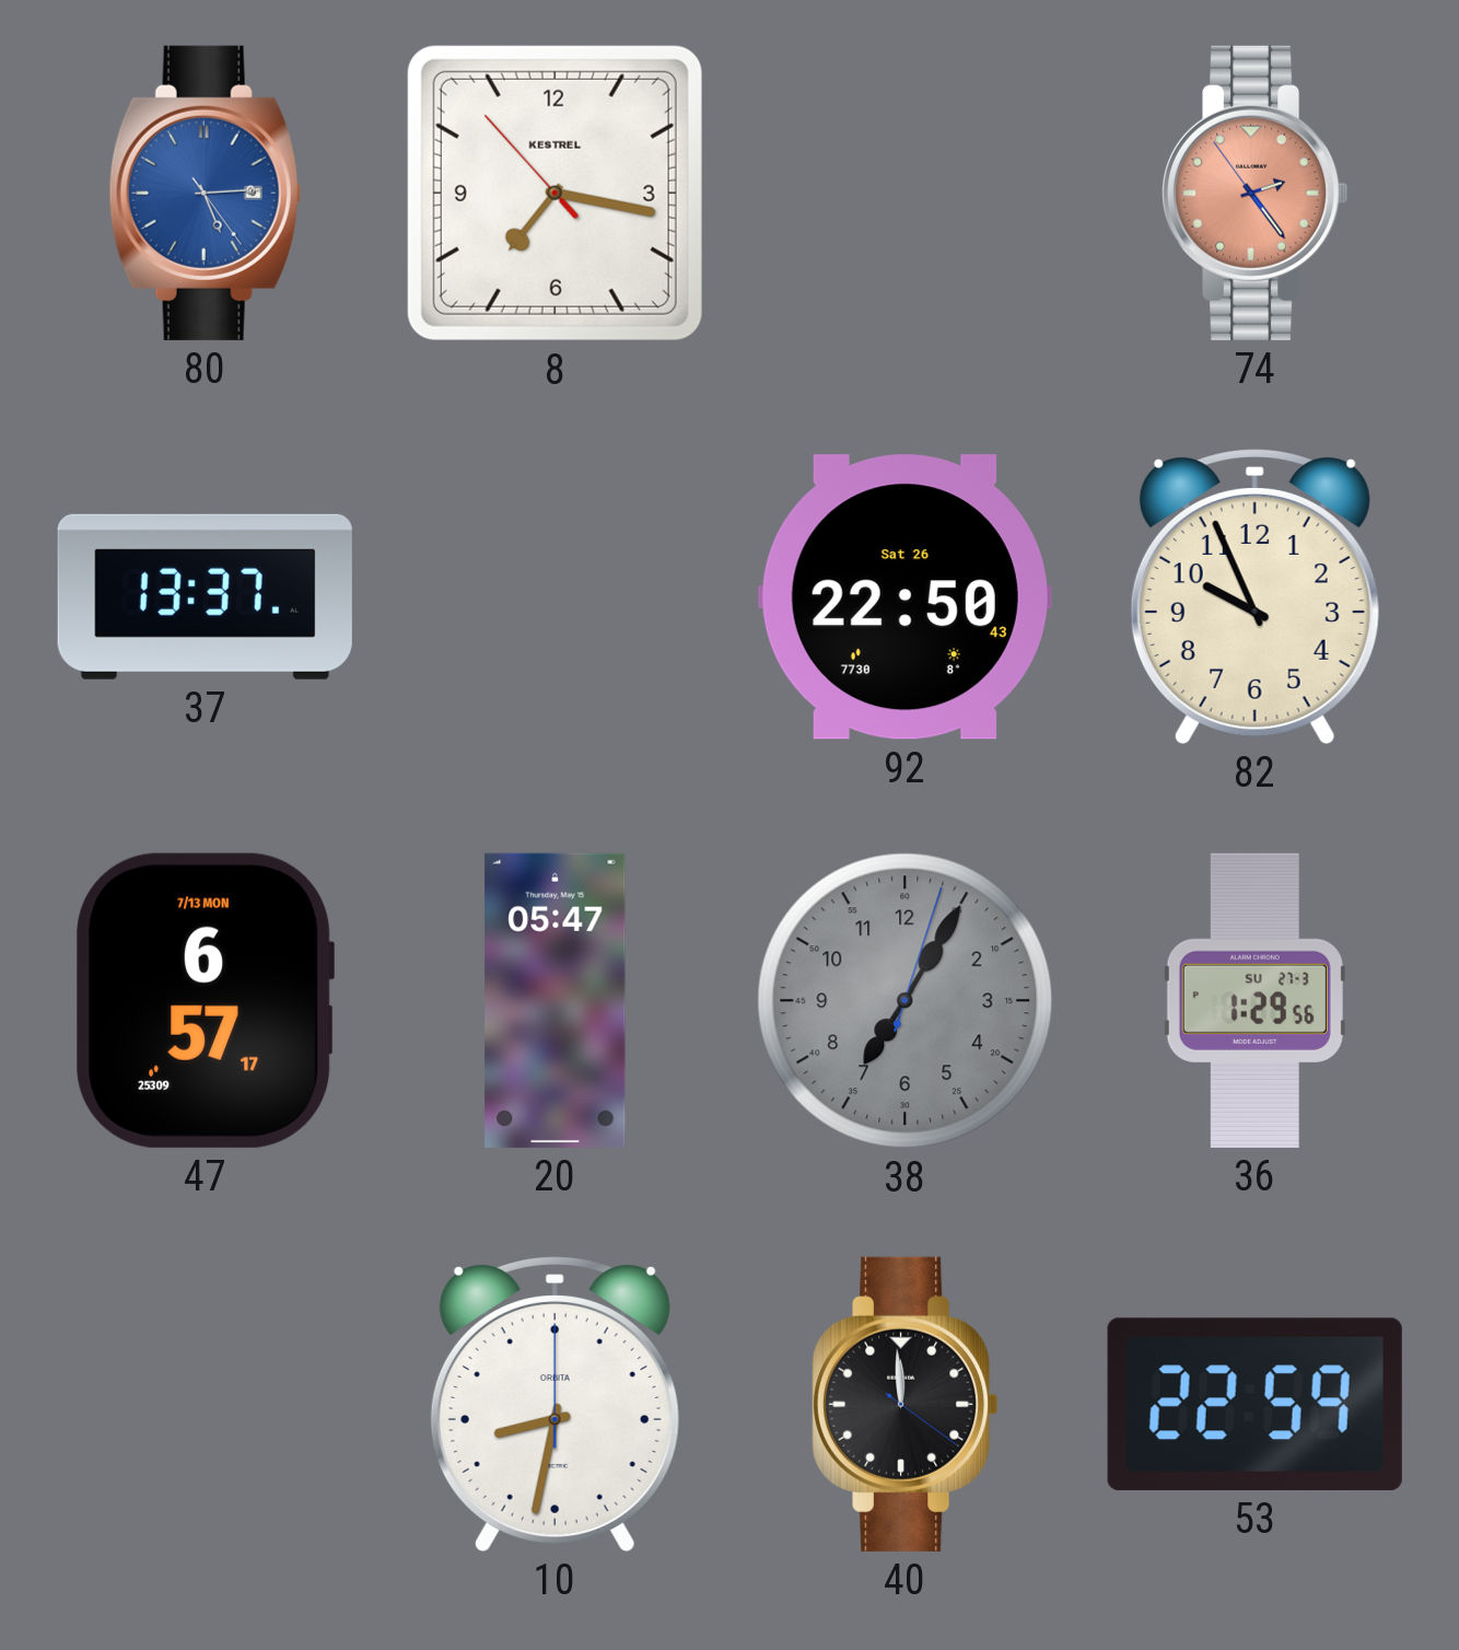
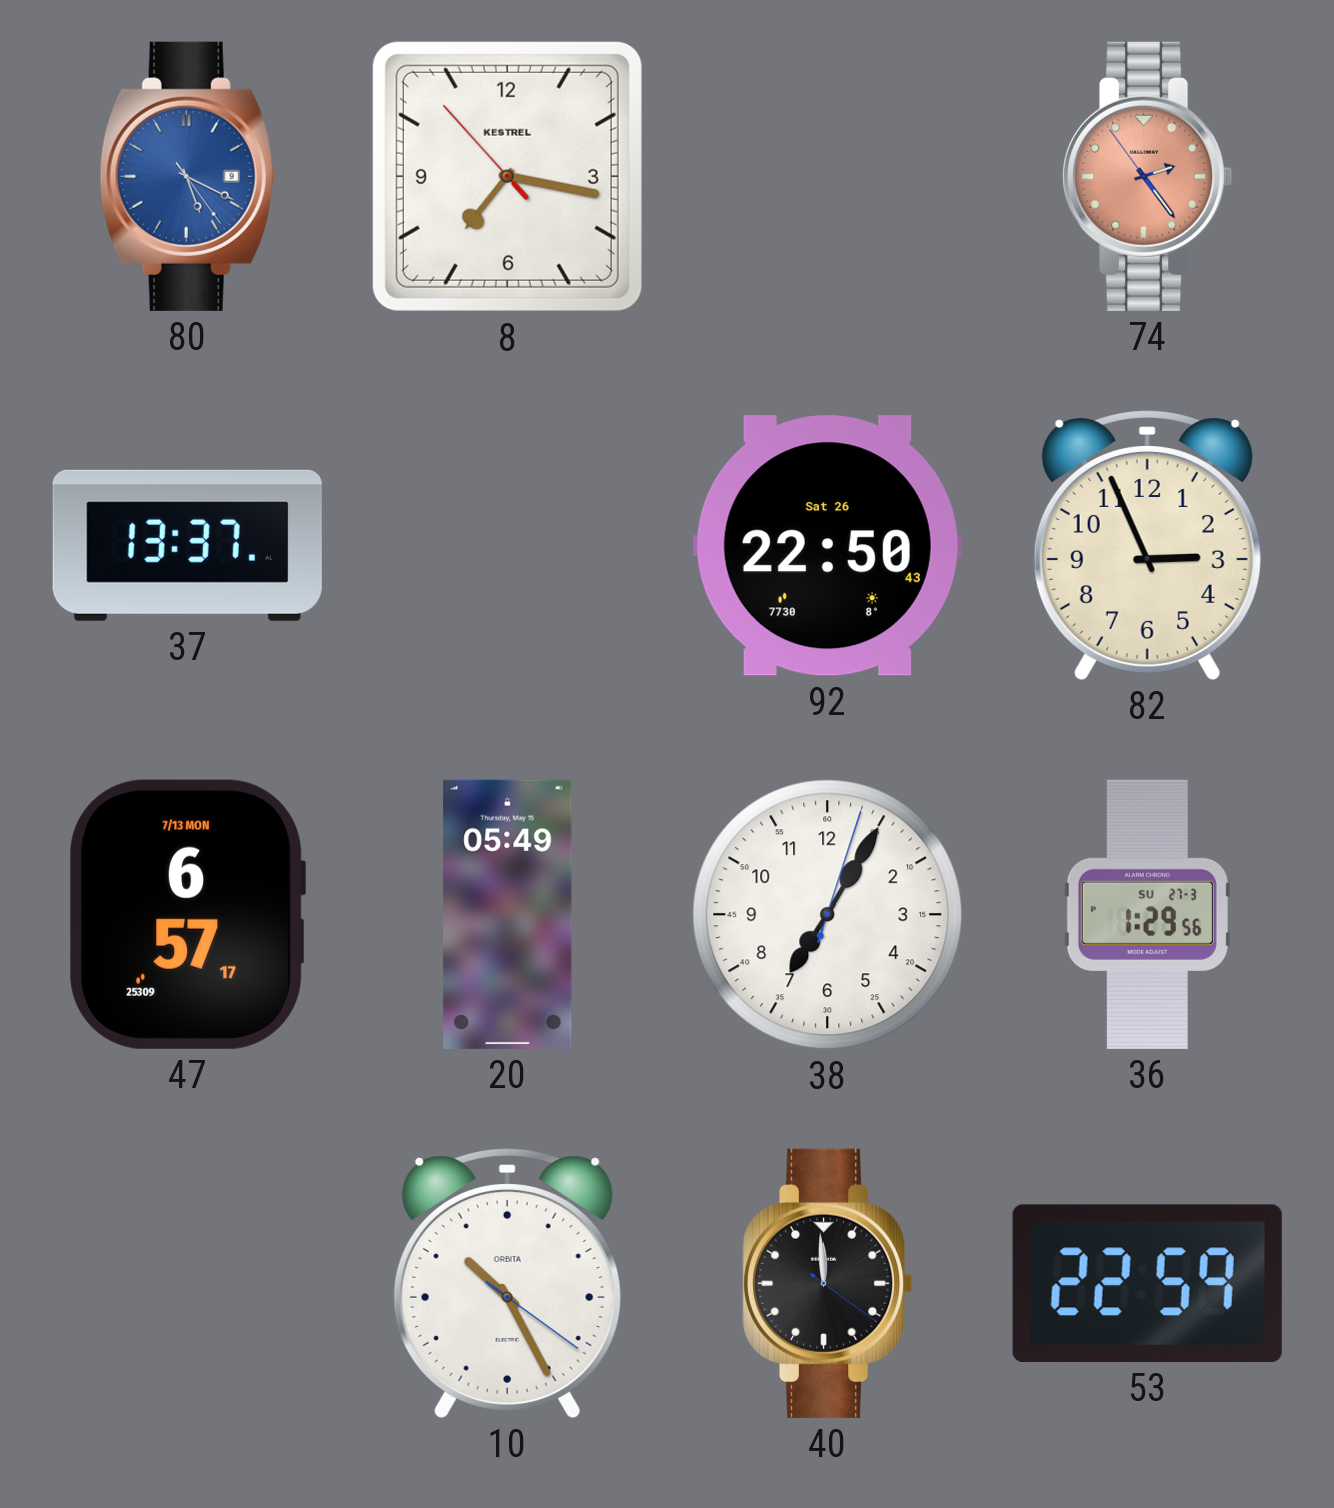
80: 5:14 -> 5:19 (187, 176)
82: 9:56 -> 2:56 (1147, 545)
20: 05:47 -> 05:49 (508, 914)
38 dial: grey -> white (828, 915)
10: 8:32 -> 10:25 (507, 1283)
